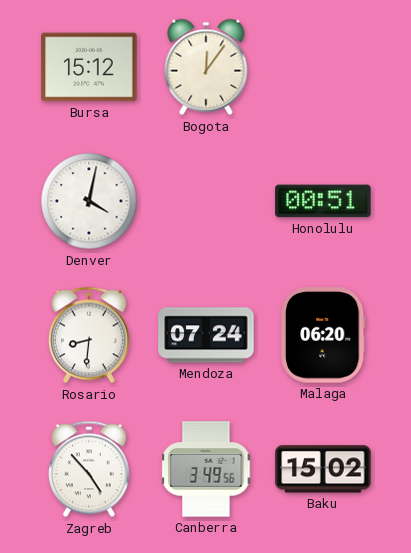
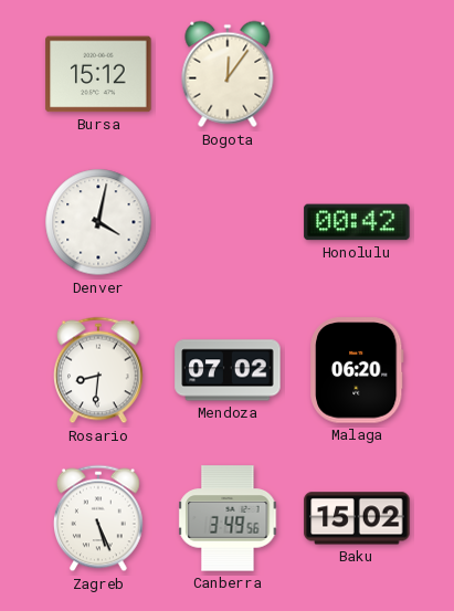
Honolulu: 00:51 -> 00:42 (357, 222)
Mendoza: 07:24 -> 07:02 (228, 370)
Zagreb: 4:53 -> 5:26 (99, 518)
